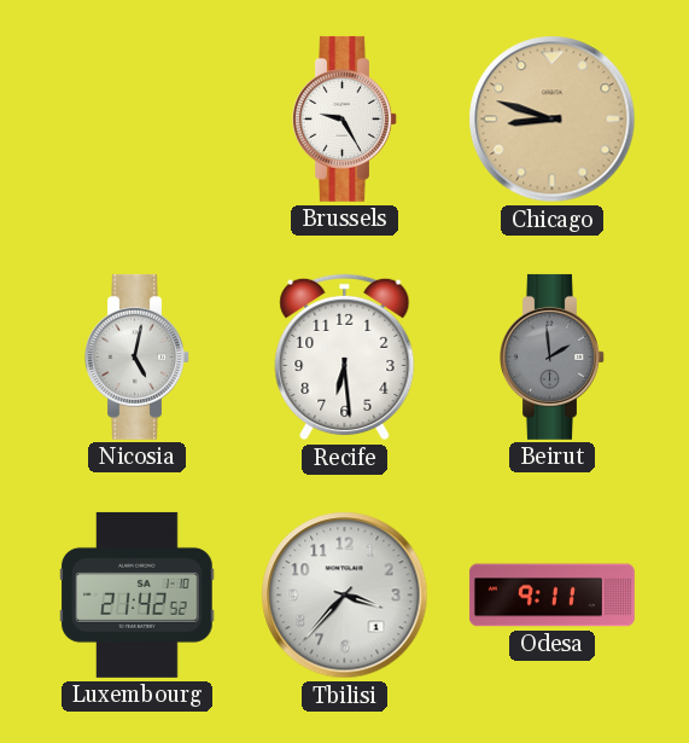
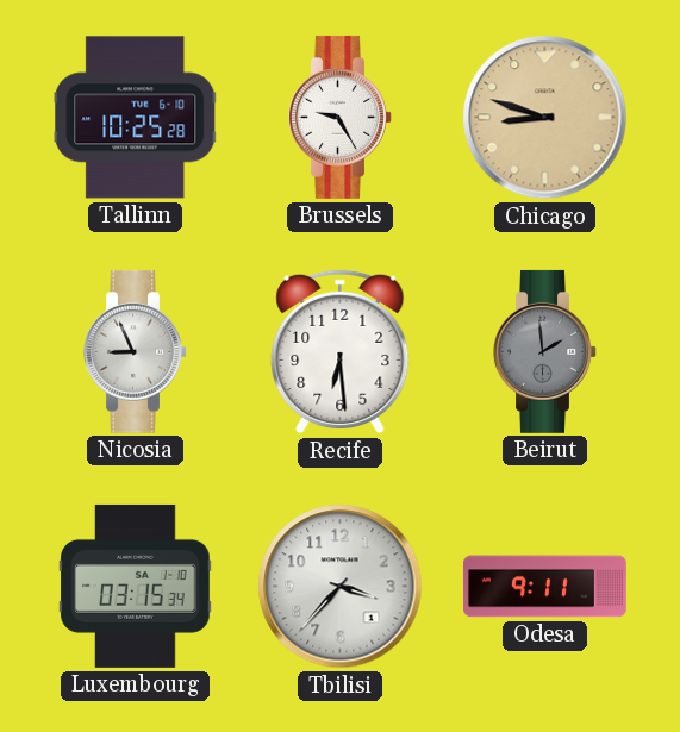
Tallinn: none -> 10:25 (136, 118)
Nicosia: 5:02 -> 8:56 (136, 351)
Luxembourg: 21:42 -> 03:15 (136, 586)
